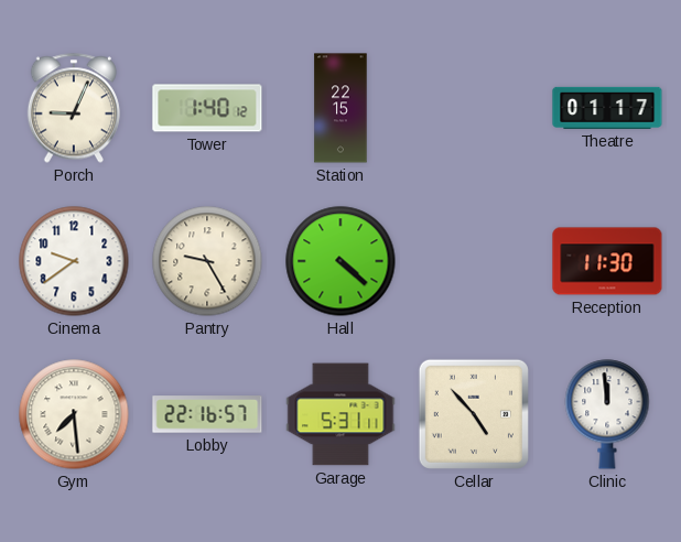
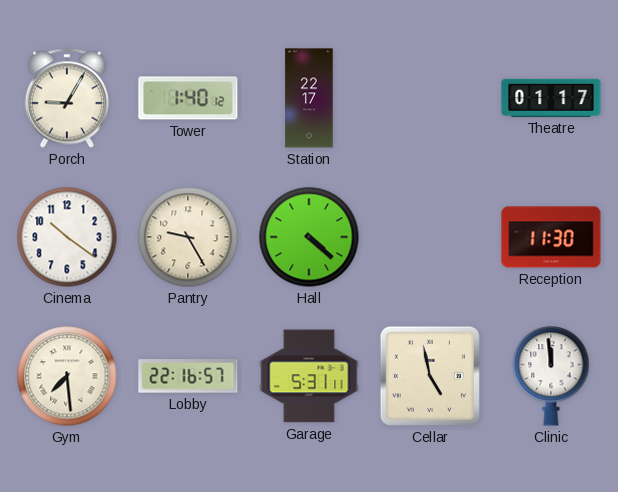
Porch: 9:04 -> 9:05 (67, 98)
Station: 22:15 -> 22:17 (309, 98)
Cinema: 9:39 -> 10:21 (67, 237)
Cellar: 4:53 -> 4:58 (430, 376)
